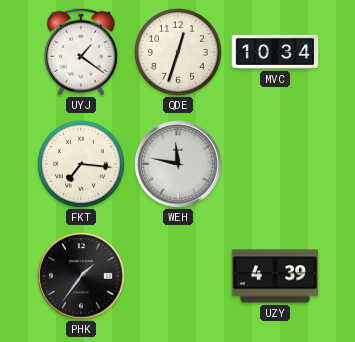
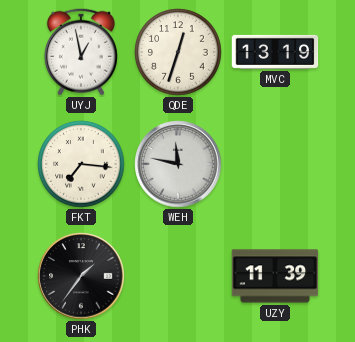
UYJ: 1:21 -> 12:58 (81, 52)
MVC: 10:34 -> 13:19 (275, 52)
UZY: 4:39 -> 11:39 (275, 276)
